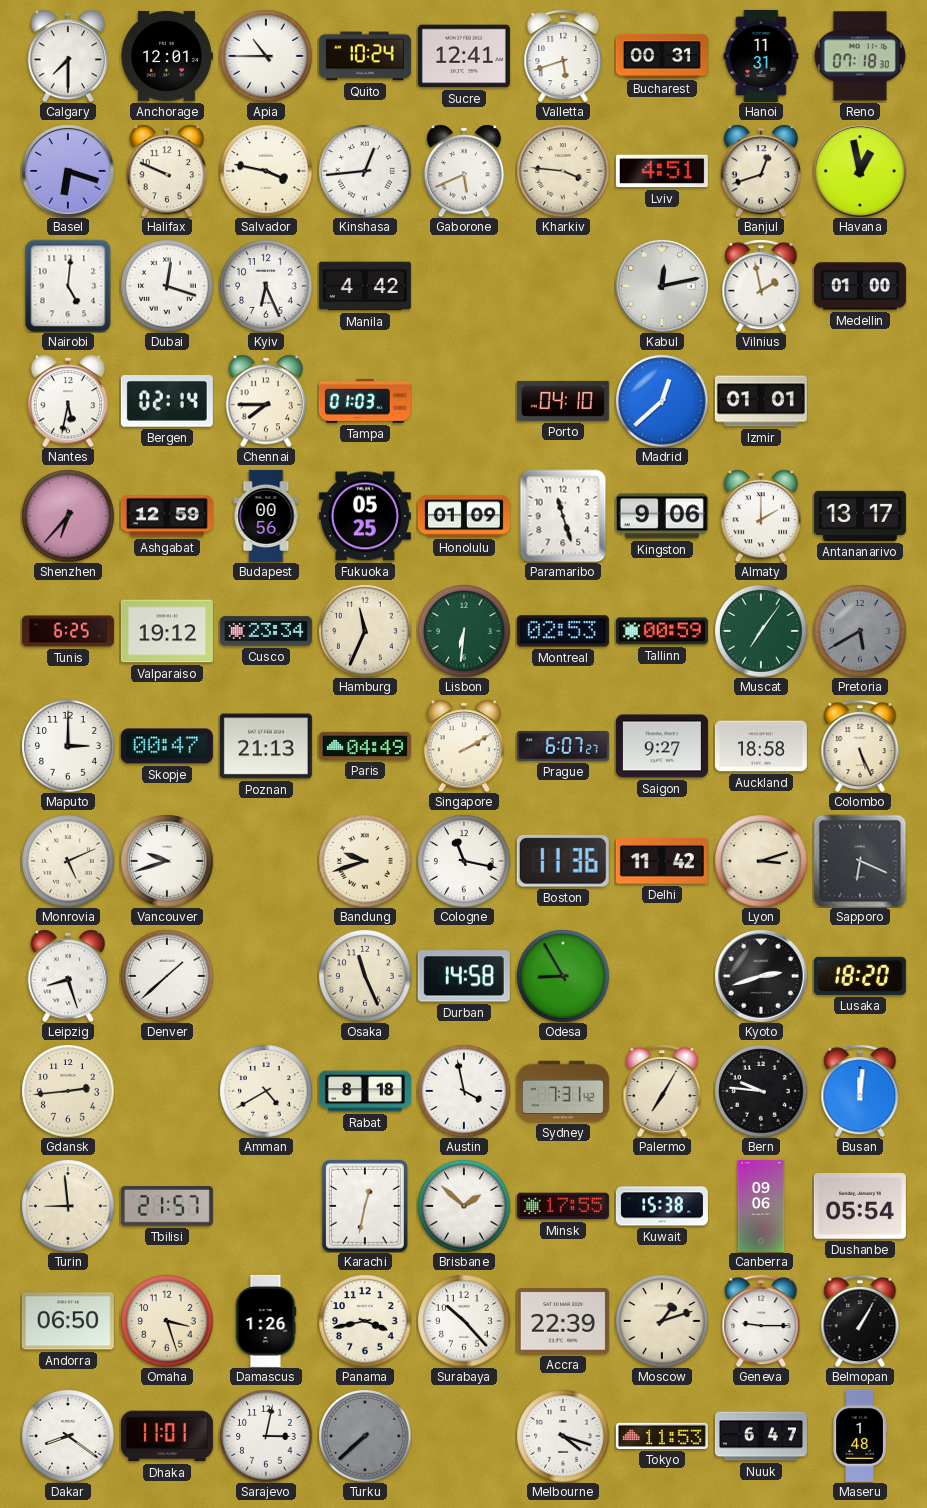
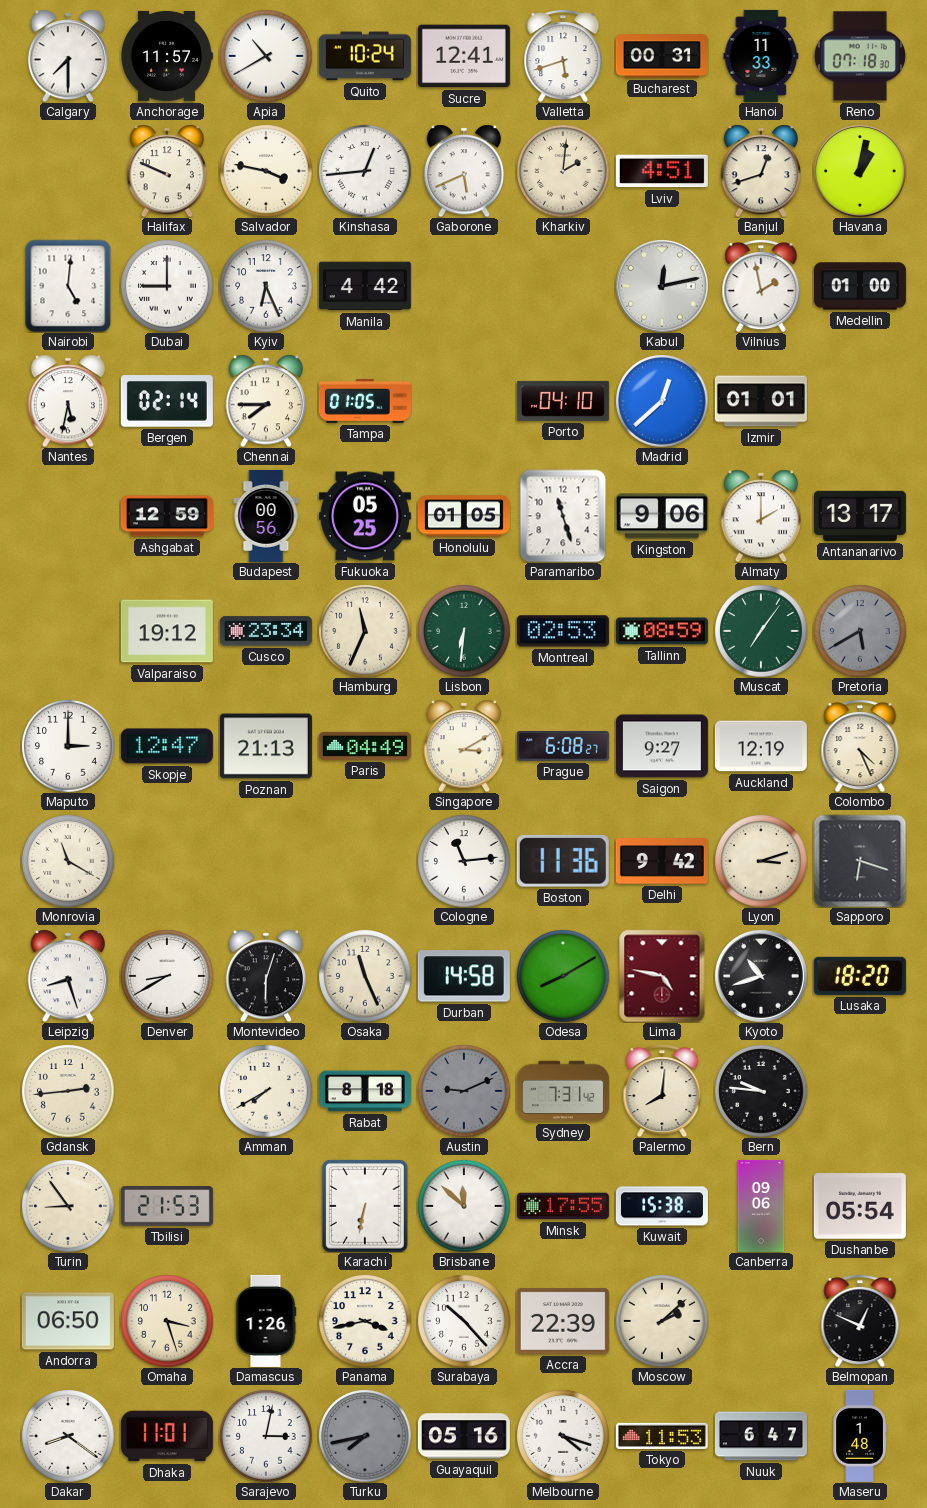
Anchorage: 12:01 -> 11:57 (167, 56)
Apia: 10:45 -> 10:40 (266, 56)
Hanoi: 11:31 -> 11:33 (761, 56)
Basel: 6:18 -> none (68, 171)
Kharkiv: 3:46 -> 2:01 (563, 171)
Havana: 12:58 -> 1:02 (860, 171)
Dubai: 12:18 -> 9:00 (167, 286)
Tampa: 01:03 -> 01:05 (365, 401)
Shenzhen: 6:37 -> none (68, 516)
Honolulu: 01:09 -> 01:05 (464, 516)
Tunis: 6:25 -> none (68, 631)
Tallinn: 00:59 -> 08:59 (662, 631)
Skopje: 00:47 -> 12:47 (167, 746)
Singapore: 2:10 -> 3:10 (464, 746)
Prague: 6:07 -> 6:08 (563, 746)
Auckland: 18:58 -> 12:19 (761, 746)
Colombo: 5:26 -> 4:26 (860, 746)
Monrovia: 5:11 -> 11:20 (68, 861)
Vancouver: 9:42 -> none (167, 861)
Bandung: 9:42 -> none (365, 861)
Cologne: 11:17 -> 11:14 (464, 861)
Delhi: 11:42 -> 9:42 (662, 862)
Sapporo: 6:19 -> 6:18 (860, 861)
Denver: 1:38 -> 8:40 (167, 976)
Montevideo: none -> 6:03 (266, 976)
Odesa: 8:55 -> 8:10 (563, 976)
Lima: none -> 4:47 (662, 976)
Kyoto: 2:42 -> 10:42 (761, 976)
Amman: 4:40 -> 7:40 (266, 1091)
Austin: 3:58 -> 9:11 (464, 1091)
Austin dial: white -> grey (464, 1091)
Palermo: 7:05 -> 8:01 (662, 1091)
Busan: 12:01 -> none (860, 1091)
Turin: 8:59 -> 8:54 (68, 1206)
Tbilisi: 21:57 -> 21:53 (167, 1206)
Karachi: 12:32 -> 6:32 (365, 1206)
Brisbane: 1:52 -> 11:52 (464, 1206)
Moscow: 1:12 -> 2:08 (662, 1321)
Geneva: 9:15 -> none (761, 1321)
Belmopan: 1:05 -> 12:49 (860, 1321)
Turku: 7:38 -> 7:43 (365, 1436)
Guayaquil: none -> 05:16 (464, 1436)
